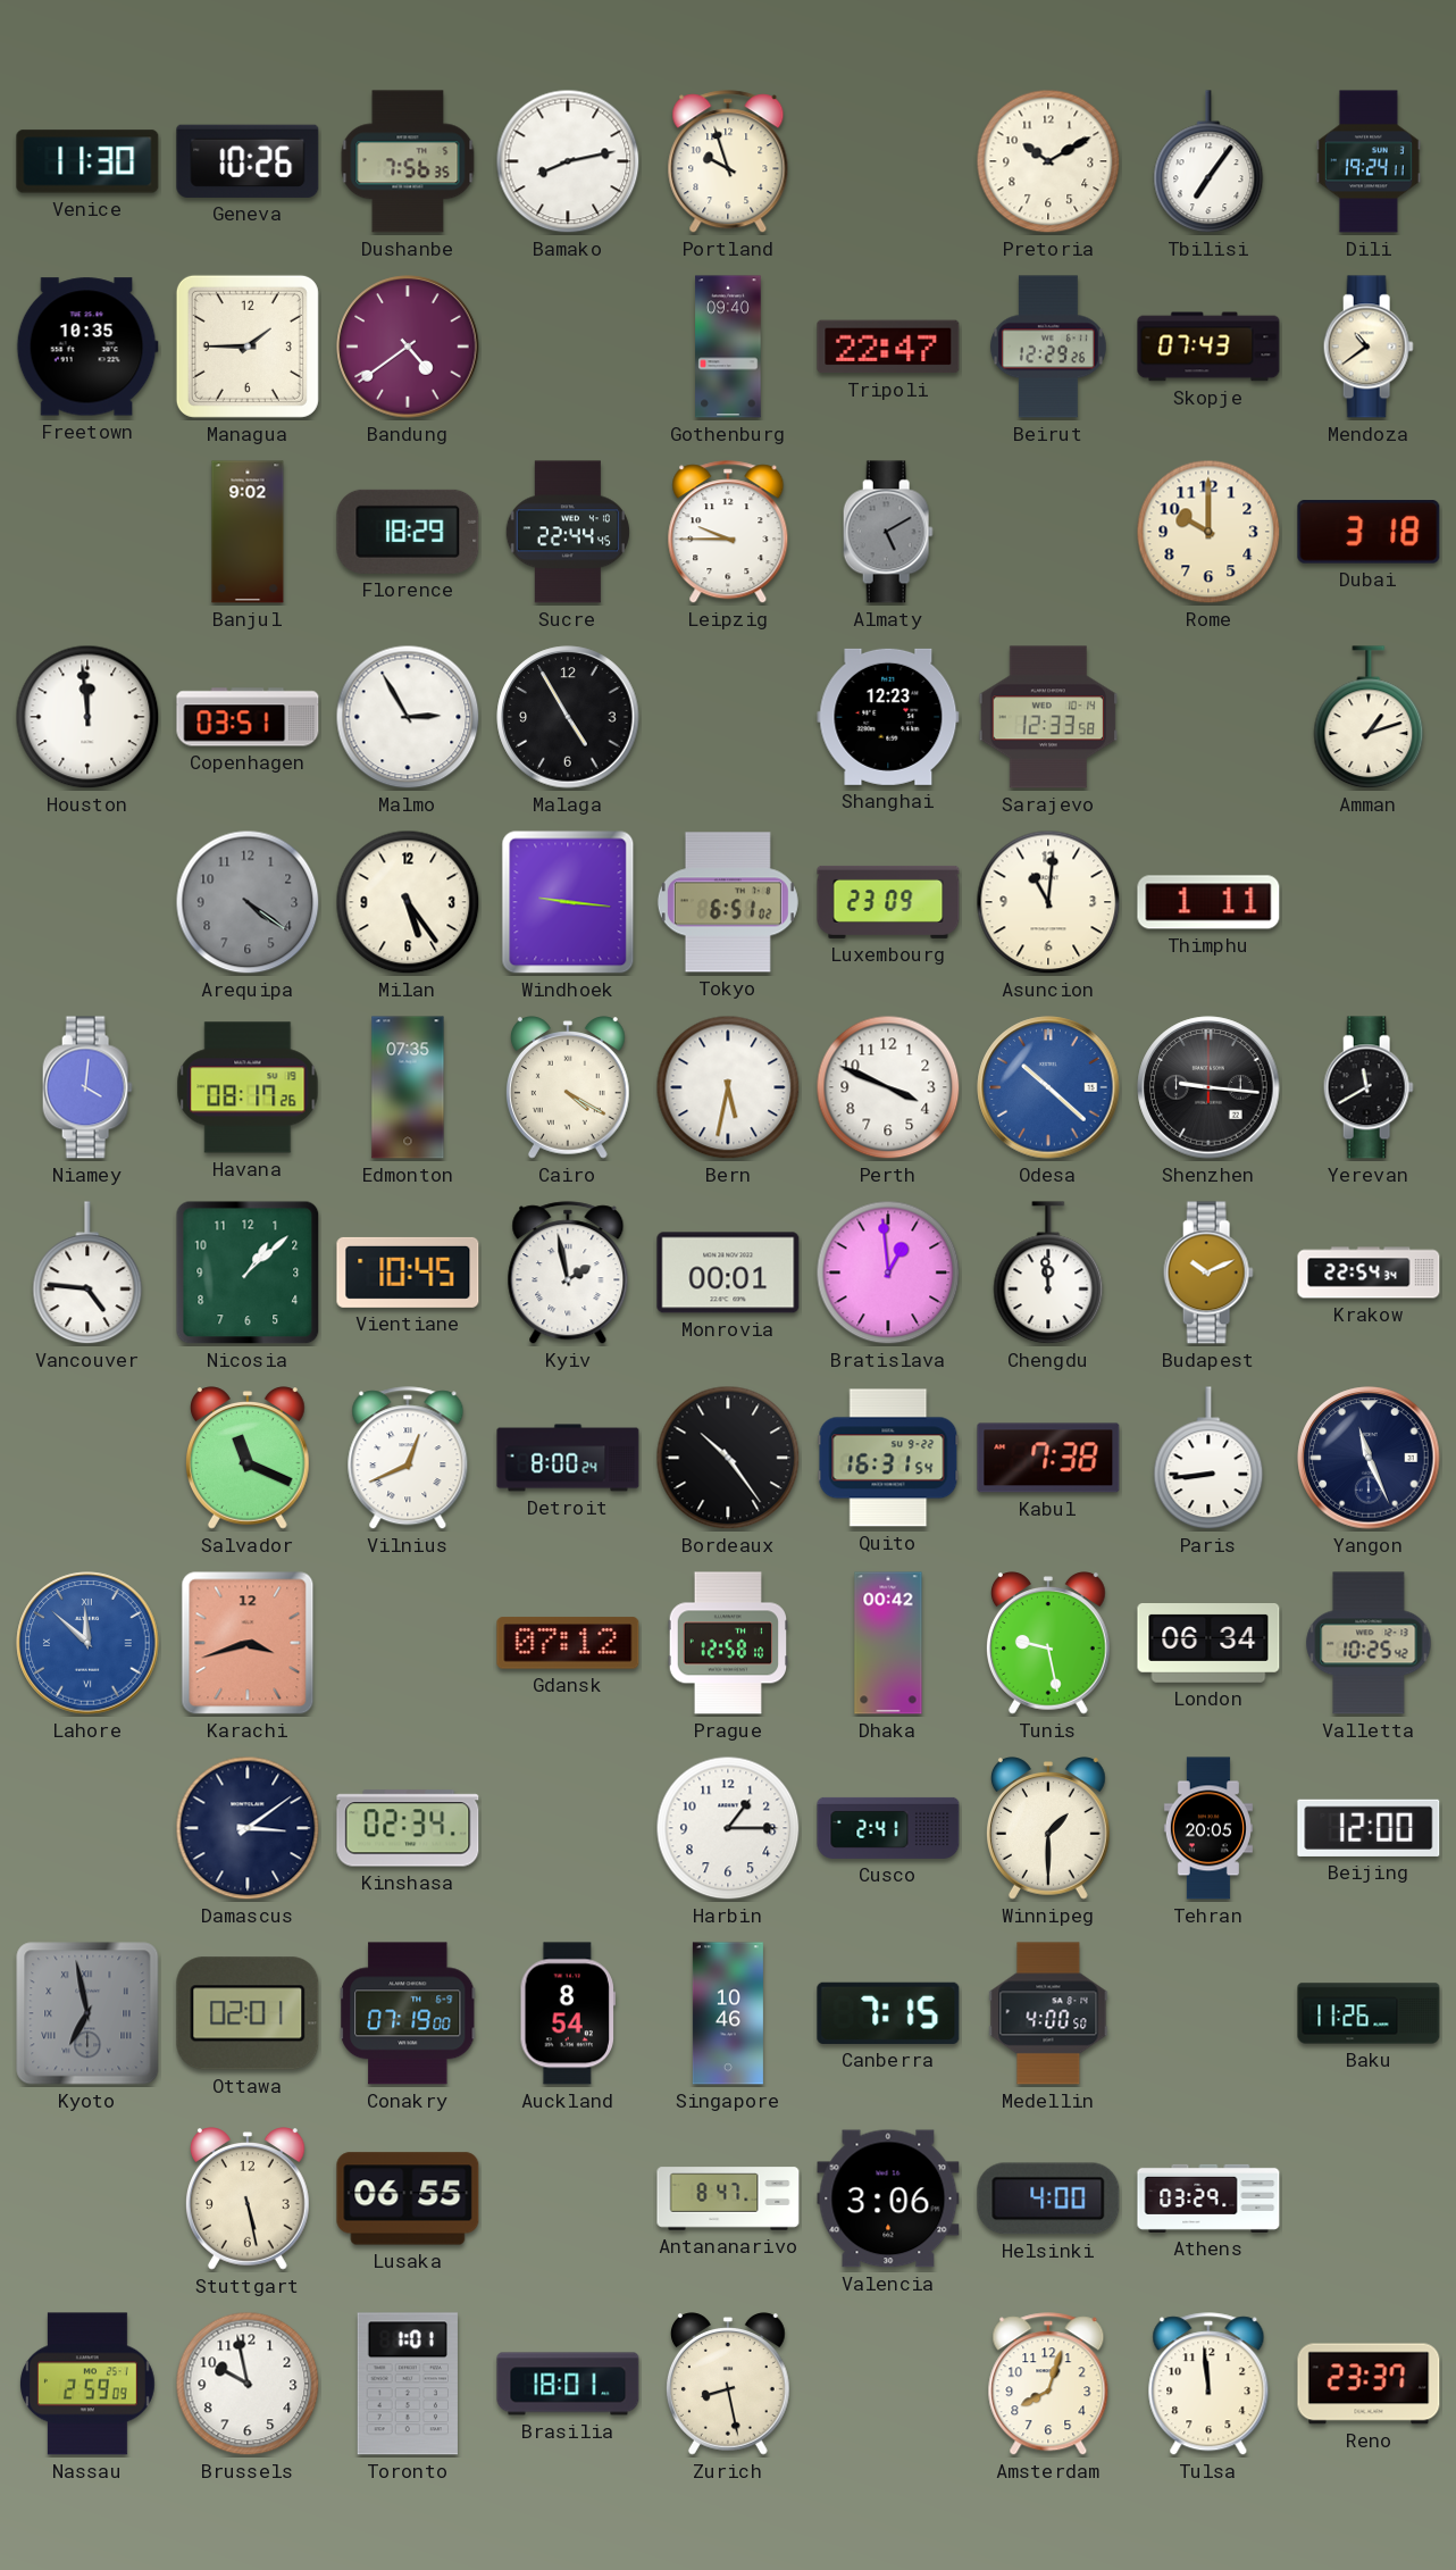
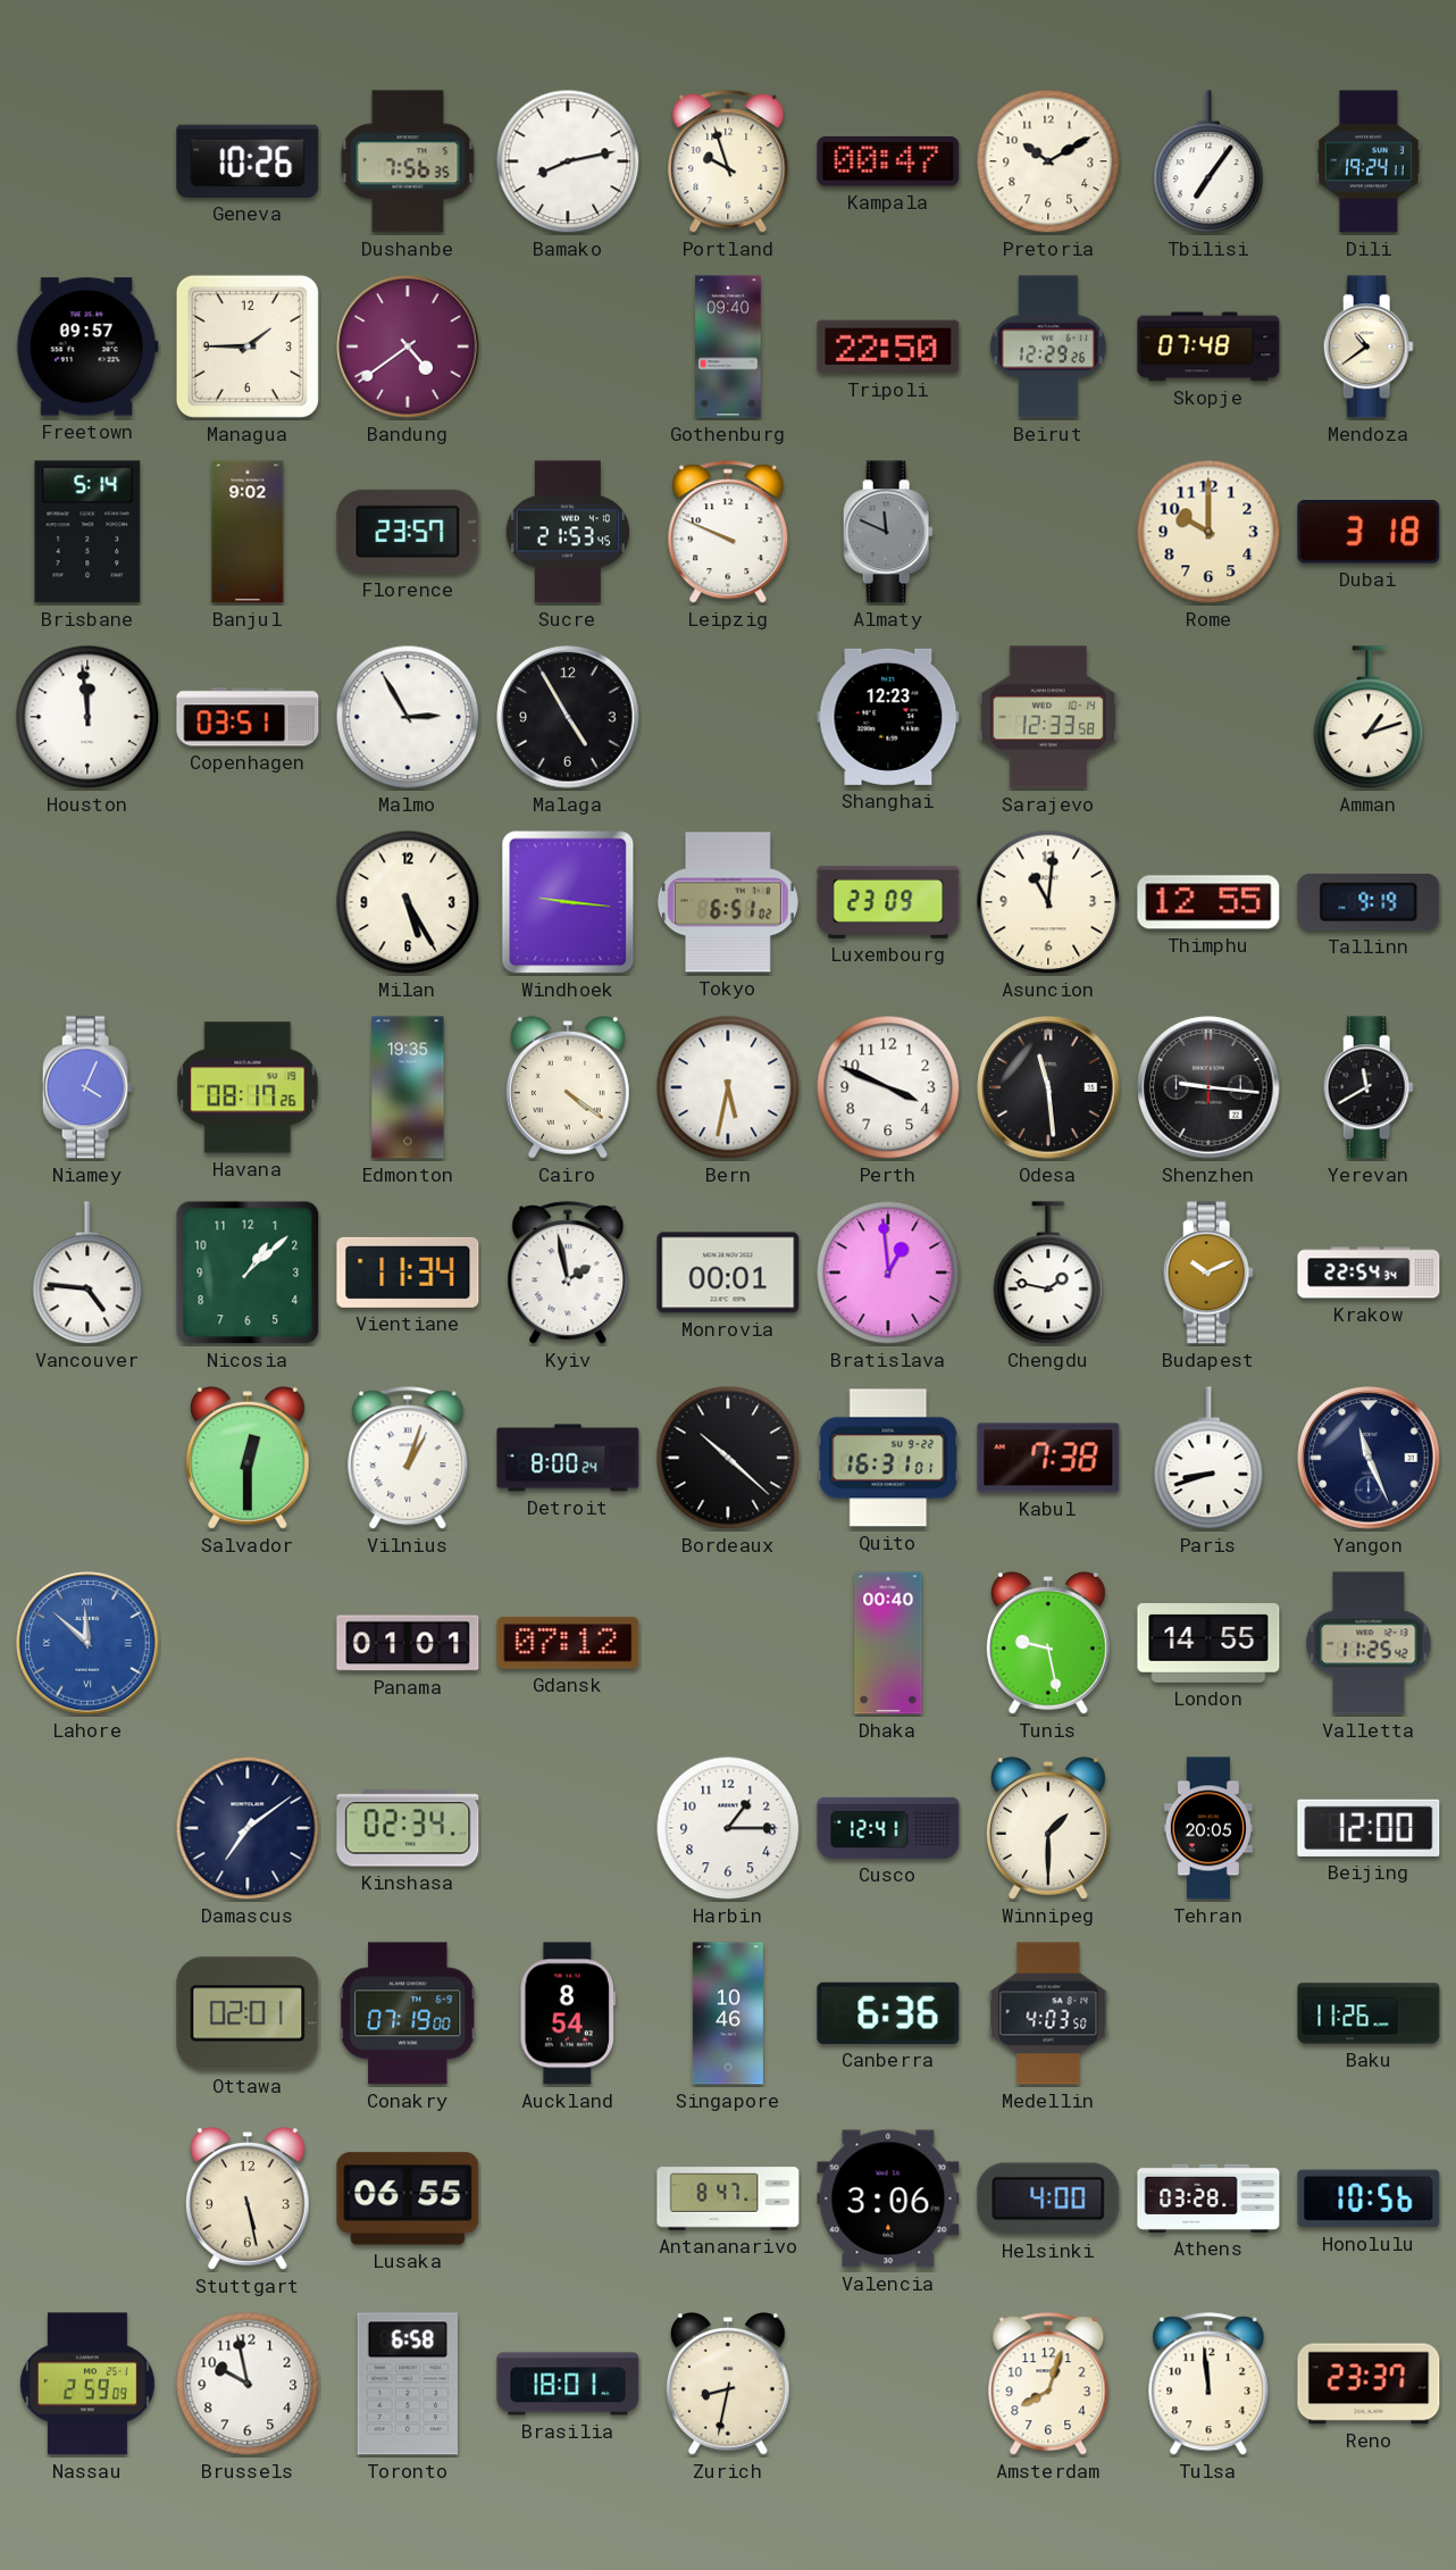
Venice: 11:30 -> none (87, 161)
Kampala: none -> 00:47 (888, 161)
Freetown: 10:35 -> 09:57 (87, 347)
Tripoli: 22:47 -> 22:50 (888, 347)
Skopje: 07:43 -> 07:48 (1208, 347)
Brisbane: none -> 5:14 (87, 532)
Florence: 18:29 -> 23:57 (408, 532)
Sucre: 22:44 -> 21:53 (567, 532)
Leipzig: 9:45 -> 9:49 (728, 533)
Almaty: 5:10 -> 11:49 (888, 532)
Arequipa: 4:21 -> none (248, 902)
Milan: 5:24 -> 5:25 (408, 902)
Thimphu: 1:11 -> 12:55 (1208, 902)
Tallinn: none -> 9:19 (1369, 902)
Niamey: 4:01 -> 4:04 (87, 1087)
Edmonton: 07:35 -> 19:35 (408, 1087)
Cairo: 4:20 -> 4:21 (568, 1087)
Odesa: 10:22 -> 11:29 (1048, 1087)
Odesa dial: blue -> black (1048, 1087)
Vientiane: 10:45 -> 11:34 (408, 1273)
Chengdu: 11:59 -> 1:47 (1048, 1274)
Salvador: 11:19 -> 12:30 (248, 1458)
Vilnius: 12:41 -> 1:03 (408, 1459)
Bordeaux: 10:24 -> 10:22 (728, 1458)
Quito: 16:31:54 -> 16:31:01 (888, 1458)
Paris: 8:44 -> 8:42 (1208, 1459)
Karachi: 3:42 -> none (248, 1643)
Panama: none -> 01:01 (408, 1643)
Prague: 12:58 -> none (727, 1643)
Dhaka: 00:42 -> 00:40 (888, 1643)
London: 06:34 -> 14:55 (1208, 1644)
Valletta: 10:25 -> 11:25 (1369, 1643)
Damascus: 3:09 -> 7:09 (248, 1828)
Cusco: 2:41 -> 12:41 (888, 1828)
Kyoto: 6:58 -> none (87, 2013)
Canberra: 7:15 -> 6:36 (888, 2013)
Medellin: 4:00 -> 4:03 (1048, 2013)
Athens: 03:29 -> 03:28 (1208, 2198)
Honolulu: none -> 10:56 (1369, 2198)
Toronto: 1:01 -> 6:58 (408, 2384)
Zurich: 8:28 -> 8:32 (728, 2384)
